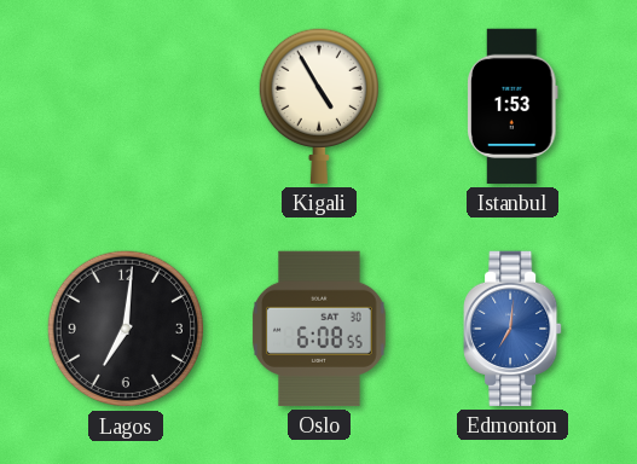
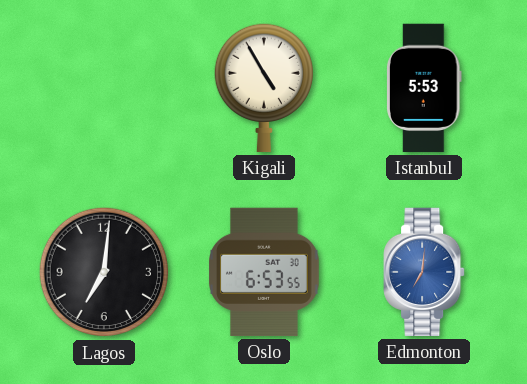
Istanbul: 1:53 -> 5:53 (425, 88)
Oslo: 6:08 -> 6:53 (265, 272)
